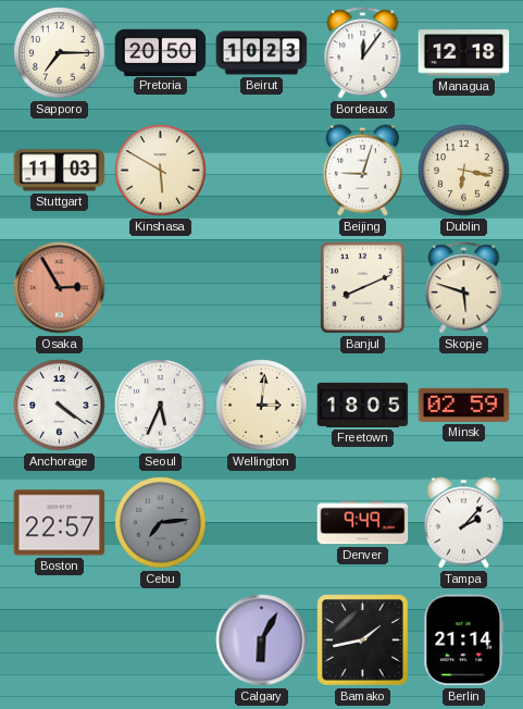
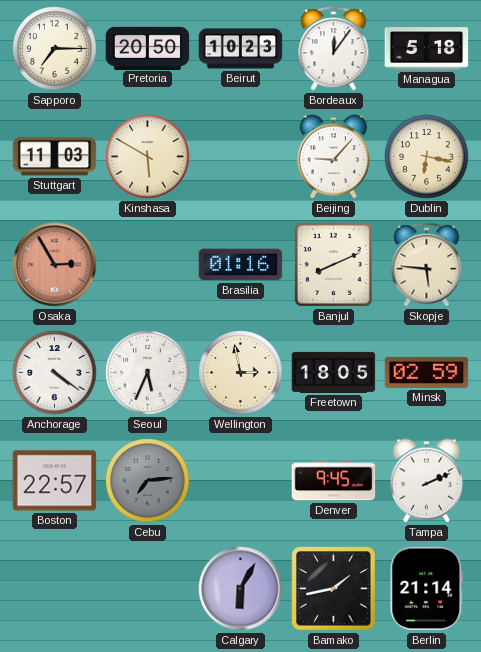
Managua: 12:18 -> 5:18 (427, 49)
Beijing: 9:03 -> 9:07 (333, 157)
Brasilia: none -> 01:16 (241, 265)
Skopje: 5:48 -> 5:46 (427, 265)
Wellington: 3:01 -> 2:58 (241, 373)
Denver: 9:49 -> 9:45 (334, 481)
Tampa: 2:07 -> 2:11 (426, 481)
